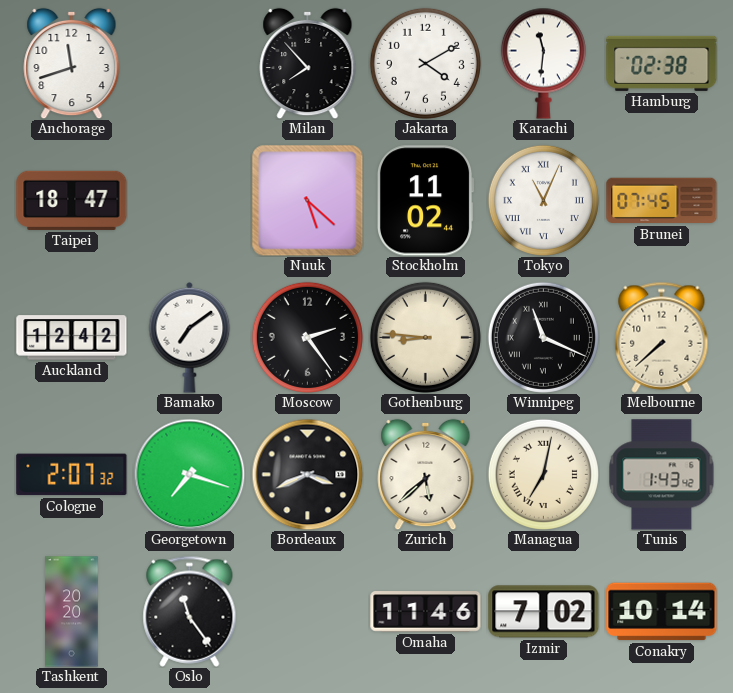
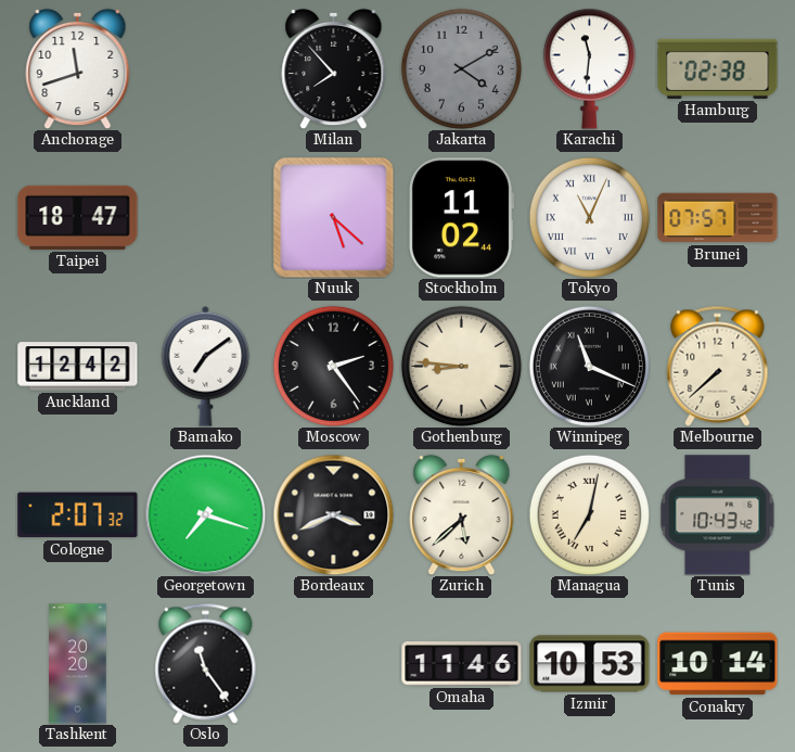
Jakarta dial: white -> grey (461, 68)
Brunei: 07:45 -> 07:57 (718, 218)
Tunis: 1:43 -> 10:43 (718, 515)
Izmir: 7:02 -> 10:53 (590, 664)
